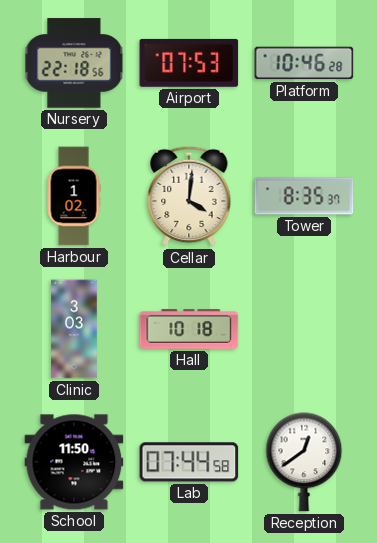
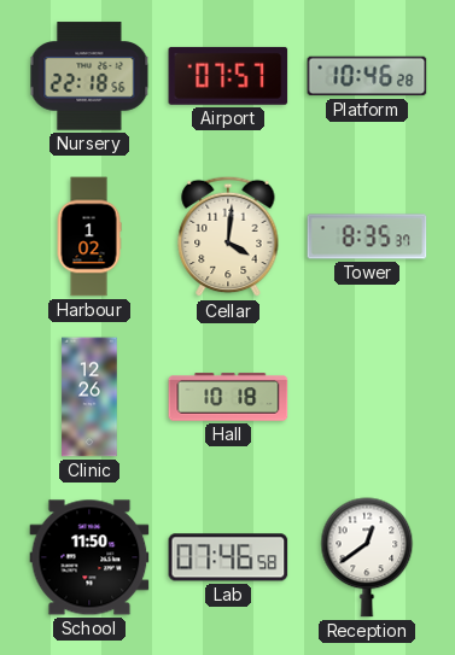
Airport: 07:53 -> 07:57 (228, 76)
Clinic: 3:03 -> 12:26 (89, 397)
Lab: 07:44 -> 07:46 (228, 557)
